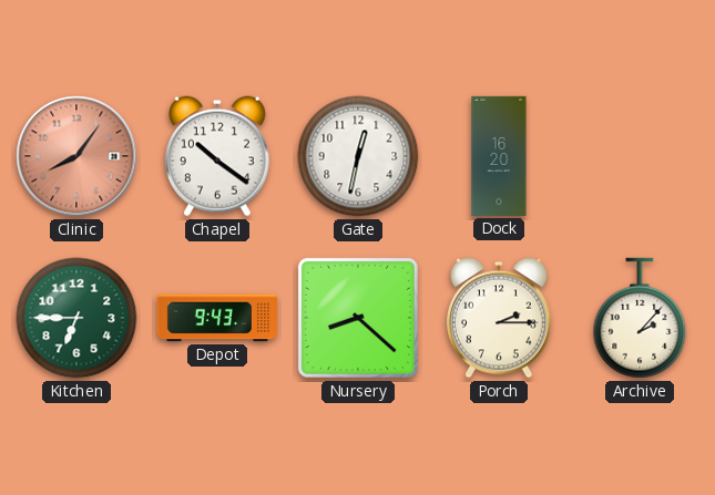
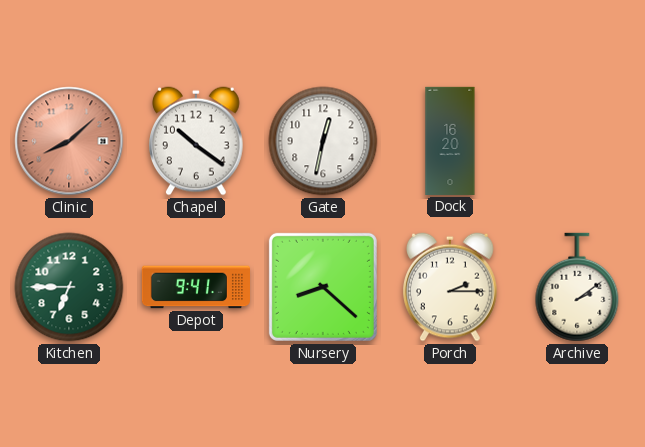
Clinic: 8:06 -> 8:08 (69, 141)
Depot: 9:43 -> 9:41 (196, 287)
Archive: 2:07 -> 2:09 (577, 287)
